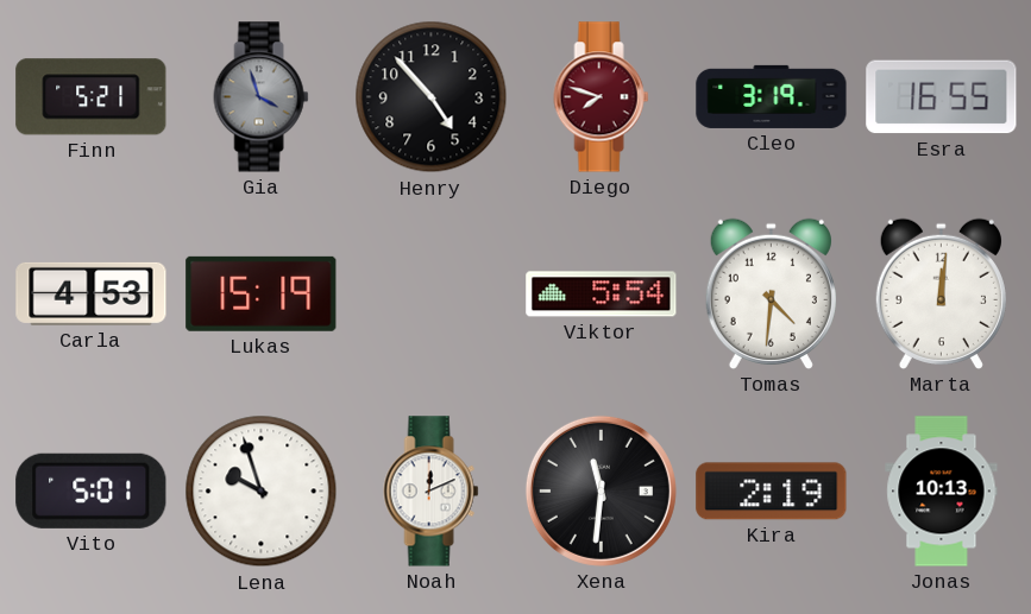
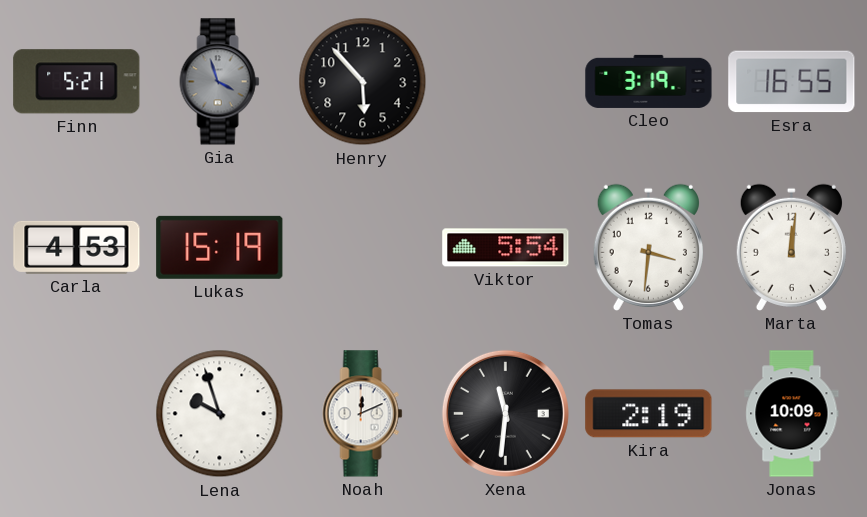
Henry: 4:53 -> 5:53 (363, 82)
Diego: 7:48 -> none (602, 97)
Tomas: 4:31 -> 3:31 (648, 247)
Vito: 5:01 -> none (92, 490)
Jonas: 10:13 -> 10:09 (792, 414)
